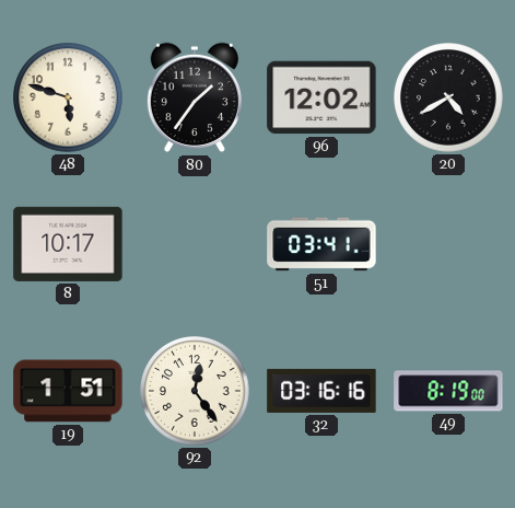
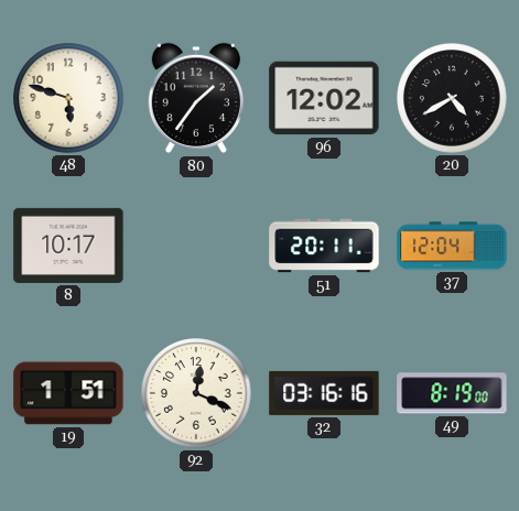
51: 03:41 -> 20:11 (324, 246)
37: none -> 12:04 (452, 246)
92: 12:24 -> 12:19 (196, 393)
